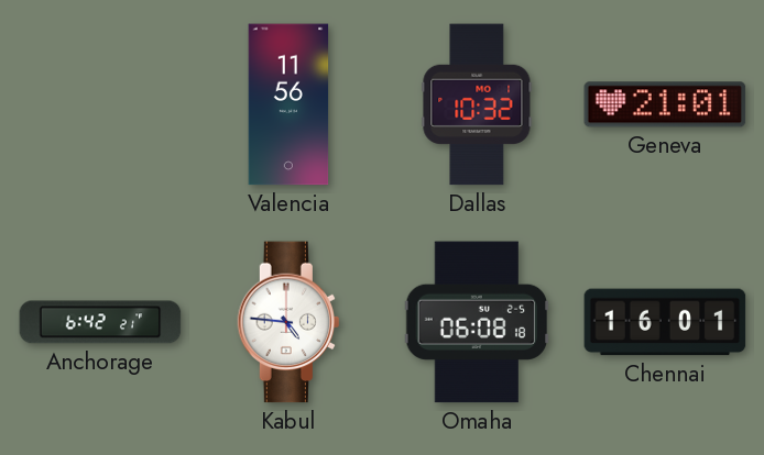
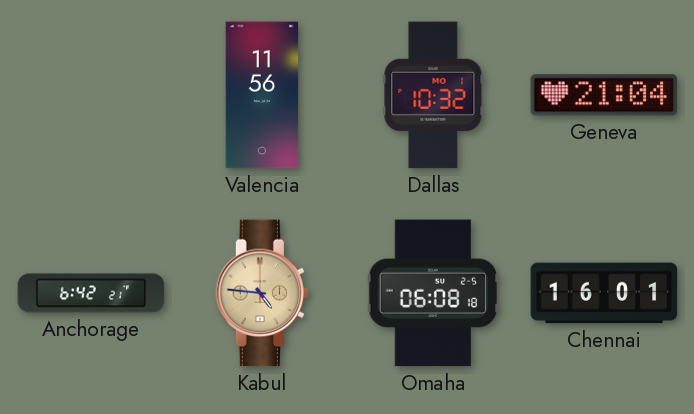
Geneva: 21:01 -> 21:04 (604, 95)
Kabul dial: white -> champagne (262, 293)
